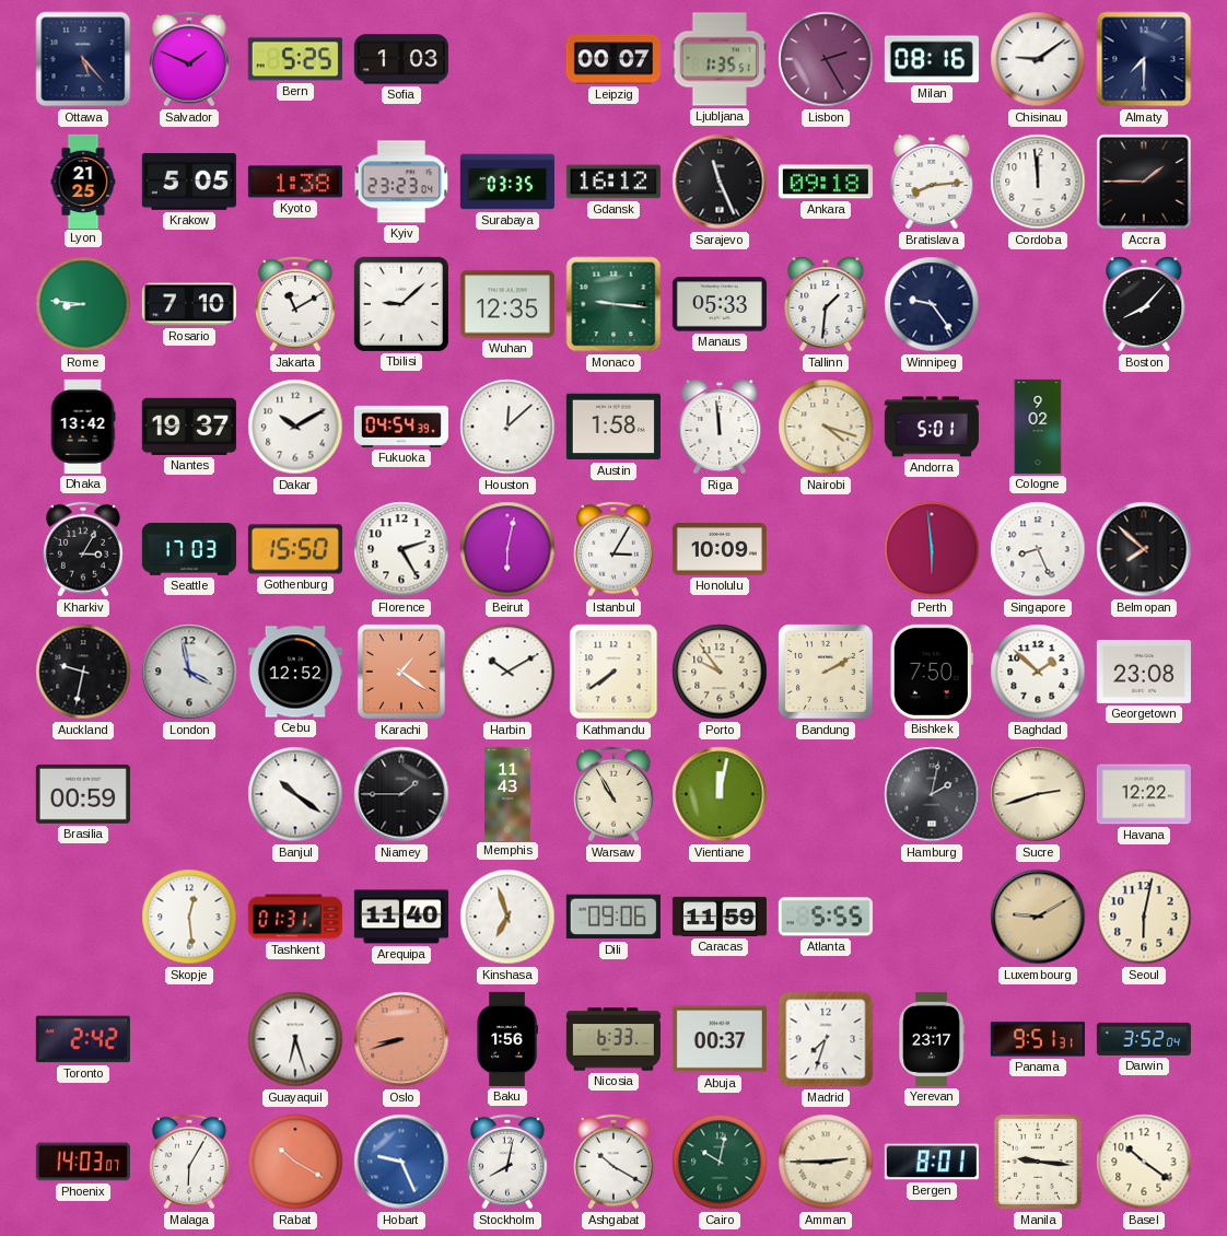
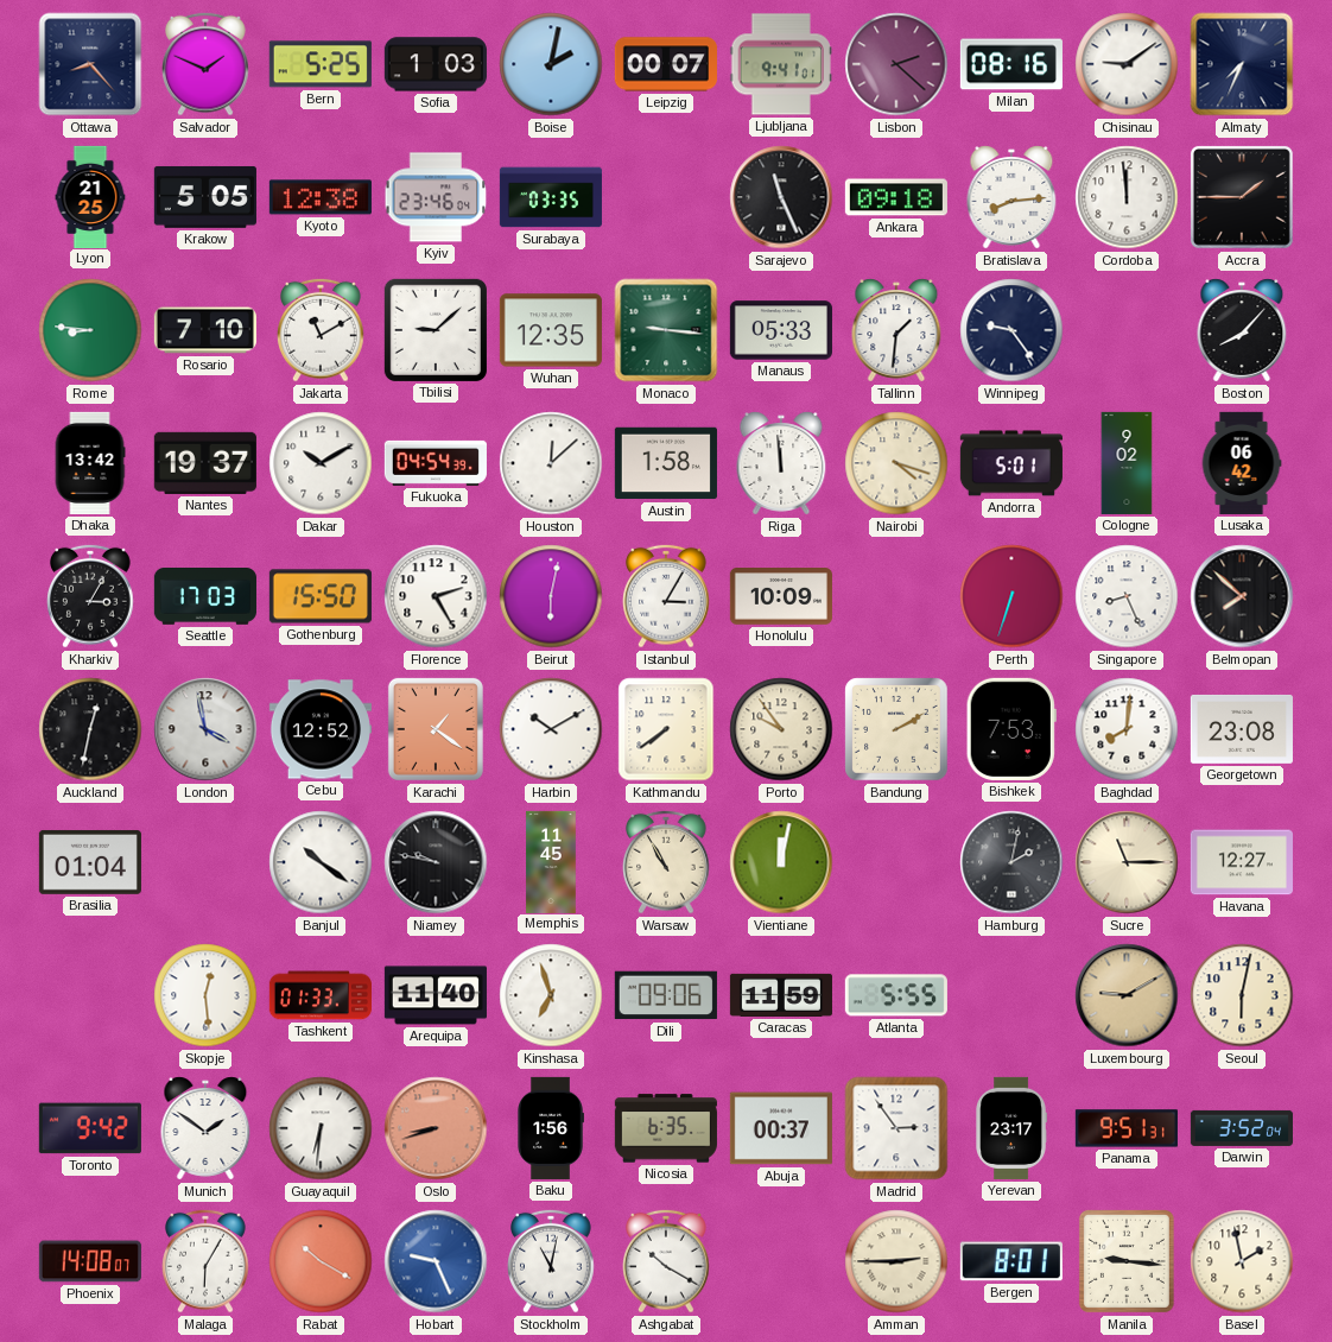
Ottawa: 5:23 -> 8:23 (90, 64)
Boise: none -> 2:02 (551, 64)
Ljubljana: 1:35 -> 9:41 (781, 64)
Lisbon: 2:25 -> 2:22 (896, 64)
Almaty: 7:30 -> 7:34 (1242, 64)
Kyoto: 1:38 -> 12:38 (321, 197)
Kyiv: 23:23 -> 23:46 (436, 197)
Gdansk: 16:12 -> none (613, 182)
Lusaka: none -> 06:42 (1242, 463)
Perth: 5:59 -> 6:33 (1011, 596)
Auckland: 9:32 -> 12:32 (90, 729)
Bishkek: 7:50 -> 7:53 (1011, 729)
Baghdad: 1:52 -> 8:01 (1127, 729)
Brasilia: 00:59 -> 01:04 (90, 862)
Niamey: 1:45 -> 9:47 (436, 862)
Memphis: 11:43 -> 11:45 (551, 861)
Sucre: 2:42 -> 11:15 (1127, 862)
Havana: 12:22 -> 12:27 (1242, 862)
Tashkent: 01:31 -> 01:33 (321, 995)
Toronto: 2:42 -> 9:42 (90, 1128)
Munich: none -> 1:51 (205, 1128)
Guayaquil: 6:27 -> 6:31 (321, 1128)
Nicosia: 6:33 -> 6:35 (666, 1128)
Madrid: 7:33 -> 2:54 (896, 1128)
Phoenix: 14:03 -> 14:08 (90, 1261)
Stockholm: 8:02 -> 11:02 (552, 1261)
Cairo: 10:02 -> none (720, 1162)
Basel: 10:21 -> 1:58 (1242, 1261)
